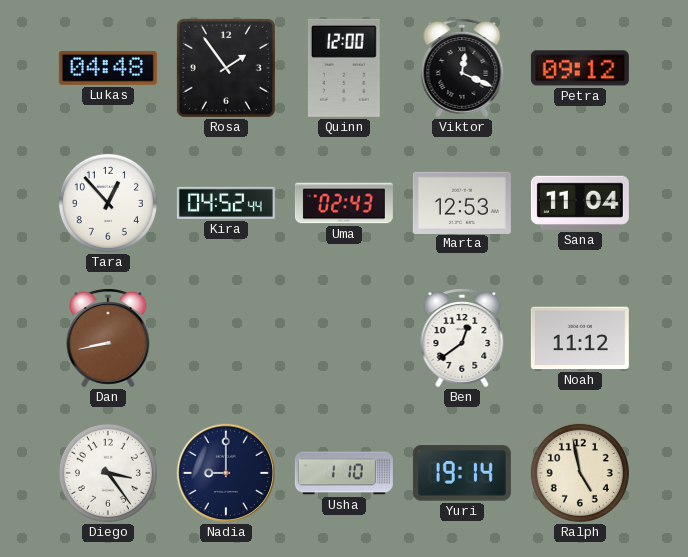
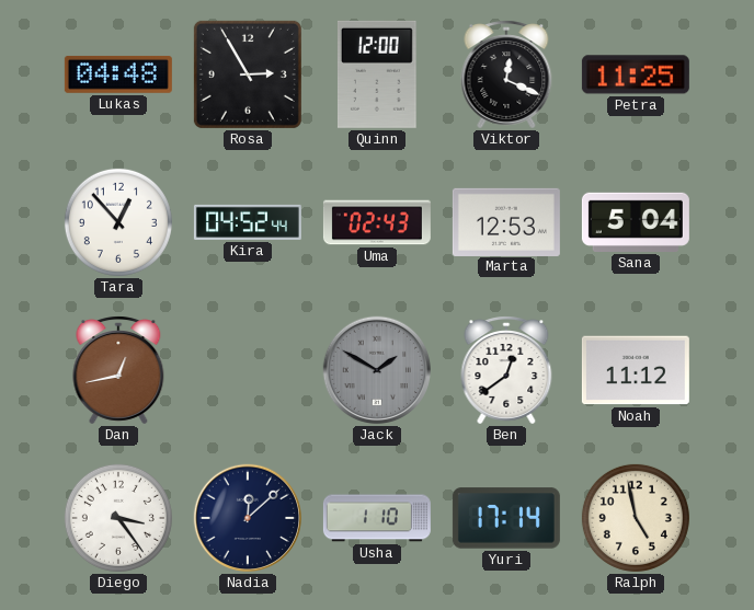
Rosa: 1:54 -> 2:55 (248, 74)
Petra: 09:12 -> 11:25 (636, 74)
Sana: 11:04 -> 5:04 (636, 222)
Dan: 8:43 -> 12:43 (118, 370)
Jack: none -> 1:50 (377, 370)
Nadia: 9:00 -> 12:08 (248, 518)
Yuri: 19:14 -> 17:14 (506, 518)
